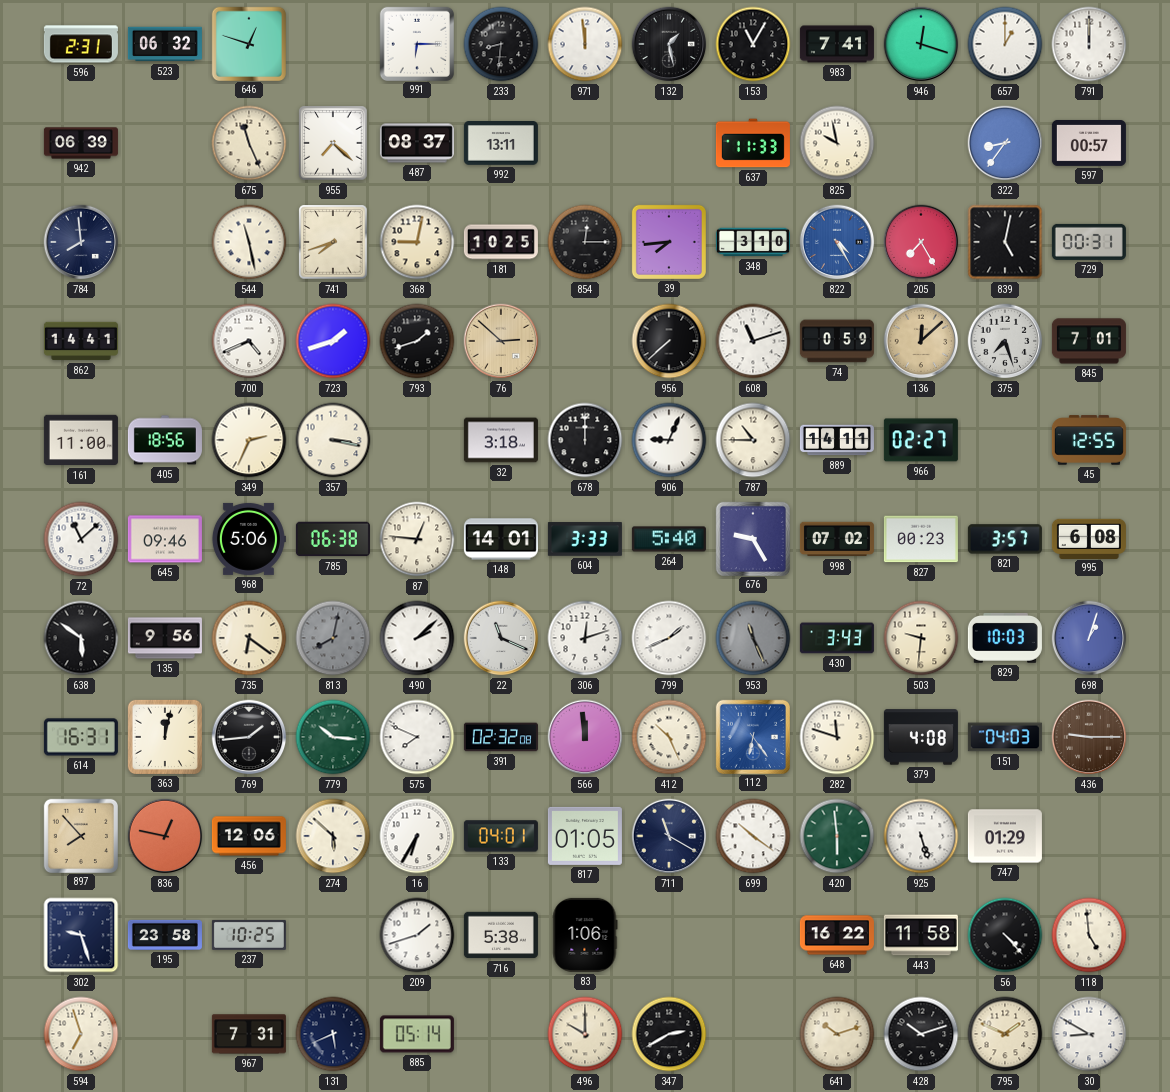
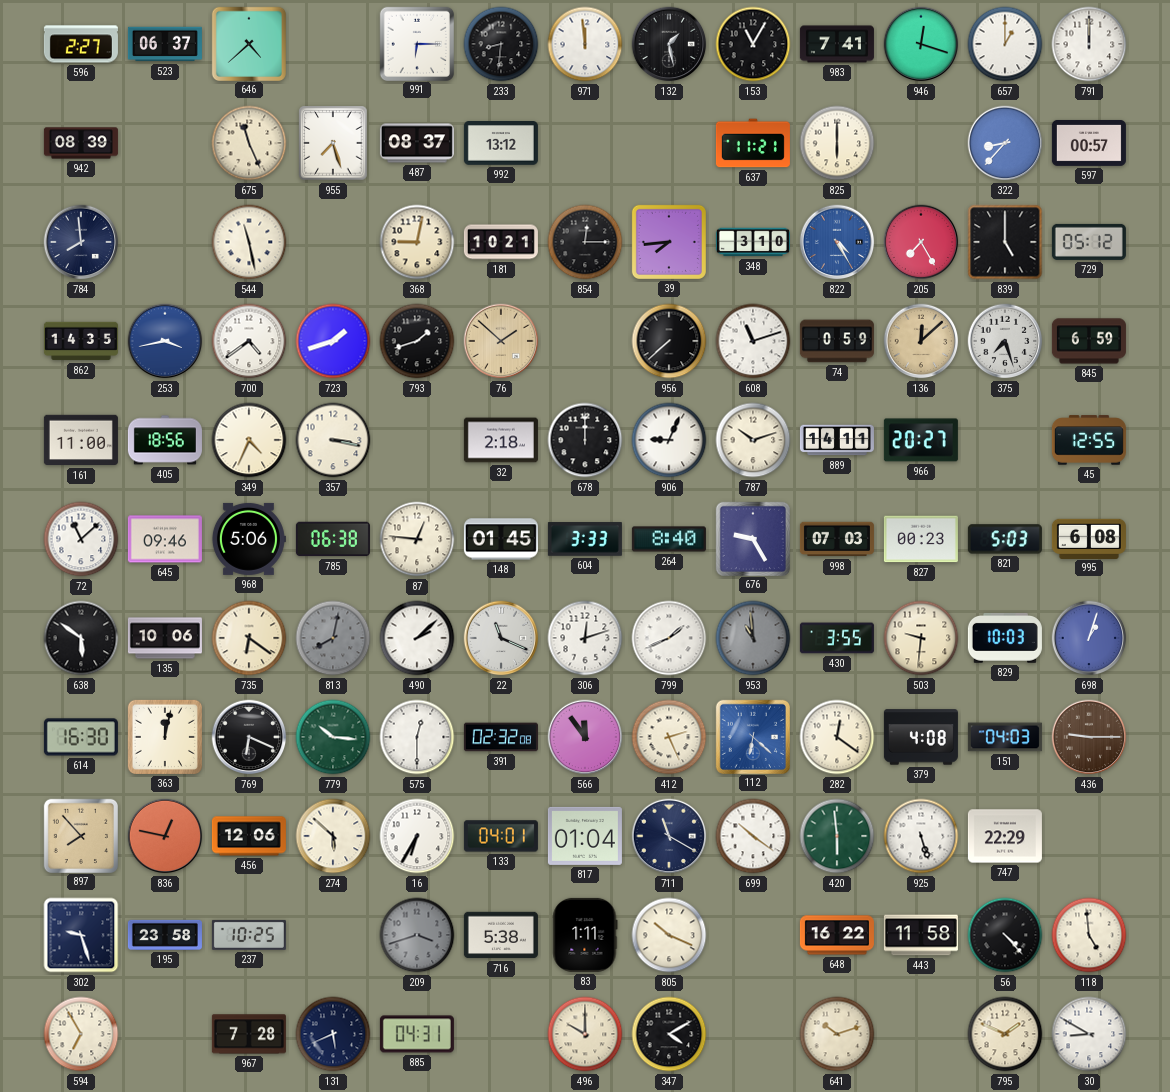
596: 2:31 -> 2:27 (81, 44)
523: 06:32 -> 06:37 (165, 44)
646: 12:48 -> 4:38 (248, 43)
942: 06:39 -> 08:39 (81, 143)
955: 7:22 -> 7:27 (333, 143)
992: 13:11 -> 13:12 (501, 144)
637: 11:33 -> 11:21 (753, 143)
825: 9:58 -> 6:00 (837, 143)
322: 8:36 -> 8:37 (1005, 143)
741: 7:42 -> none (333, 242)
181: 10:25 -> 10:21 (501, 242)
839: 5:02 -> 5:00 (1005, 242)
729: 00:31 -> 05:12 (1089, 242)
862: 14:41 -> 14:35 (81, 341)
253: none -> 3:43 (165, 341)
700: 4:41 -> 4:39 (249, 341)
76: 2:52 -> 1:52 (501, 341)
845: 7:01 -> 6:59 (1089, 341)
349: 2:34 -> 4:34 (249, 440)
32: 3:18 -> 2:18 (501, 440)
787: 10:45 -> 10:12 (753, 440)
966: 02:27 -> 20:27 (921, 440)
148: 14:01 -> 01:45 (501, 539)
264: 5:40 -> 8:40 (669, 539)
998: 07:02 -> 07:03 (837, 539)
821: 3:57 -> 5:03 (1005, 539)
135: 9:56 -> 10:06 (165, 638)
953: 11:26 -> 10:59 (753, 638)
430: 3:43 -> 3:55 (837, 638)
614: 16:31 -> 16:30 (81, 737)
769: 1:44 -> 6:19 (249, 737)
575: 7:49 -> 12:30 (417, 737)
566: 11:59 -> 11:54 (585, 737)
412: 10:26 -> 2:26 (669, 737)
112: 6:24 -> 6:22 (752, 736)
282: 11:48 -> 12:21 (837, 737)
817: 01:05 -> 01:04 (585, 836)
747: 01:29 -> 22:29 (1005, 836)
209: 1:42 -> 3:42 (417, 935)
209 dial: white -> grey (417, 935)
83: 1:06 -> 1:11 (585, 935)
805: none -> 10:19 (669, 935)
594: 6:57 -> 6:55 (81, 1034)
967: 7:31 -> 7:28 (249, 1034)
885: 05:14 -> 04:31 (417, 1034)
347: 2:40 -> 4:10 (669, 1034)
428: 10:12 -> none (921, 1034)
